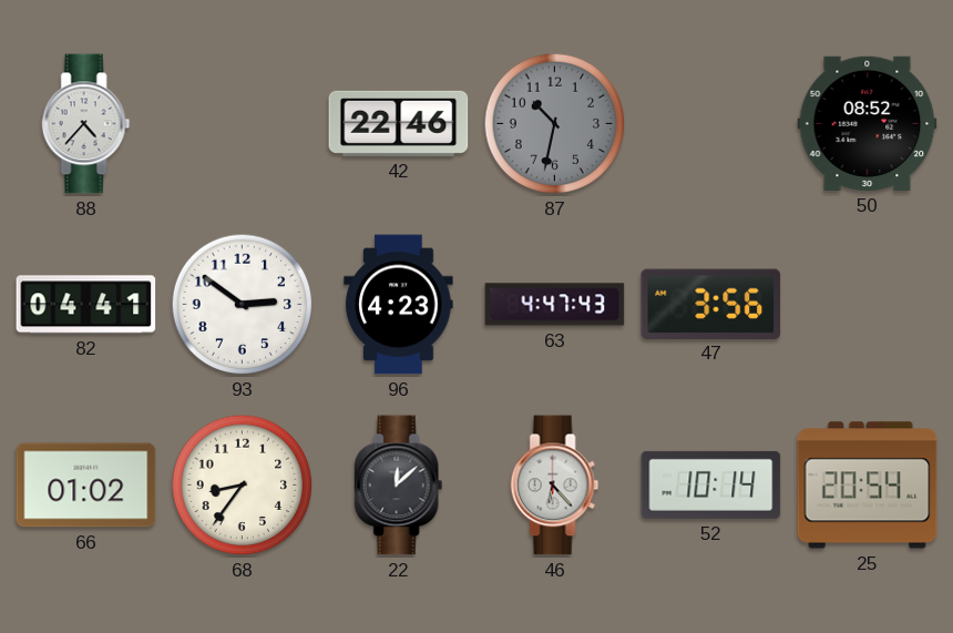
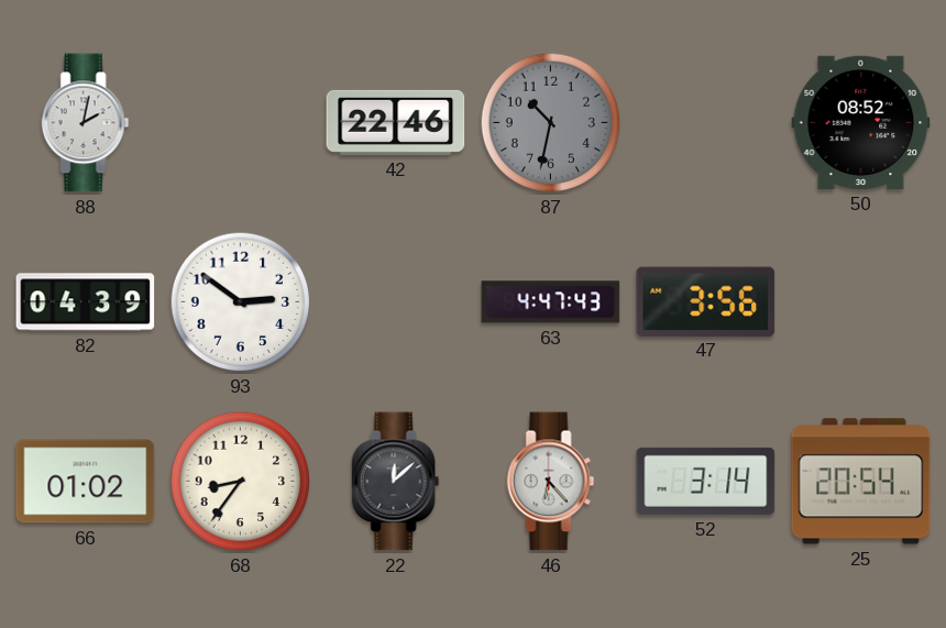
88: 4:37 -> 2:02 (86, 123)
82: 04:41 -> 04:39 (86, 302)
96: 4:23 -> none (399, 305)
52: 10:14 -> 3:14 (706, 481)
